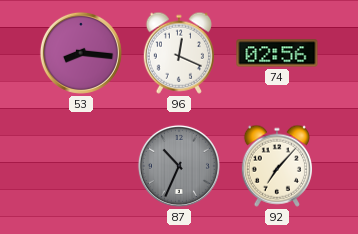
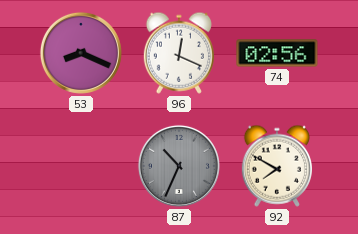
53: 8:16 -> 8:19 (81, 53)
92: 7:07 -> 7:50 (277, 166)
